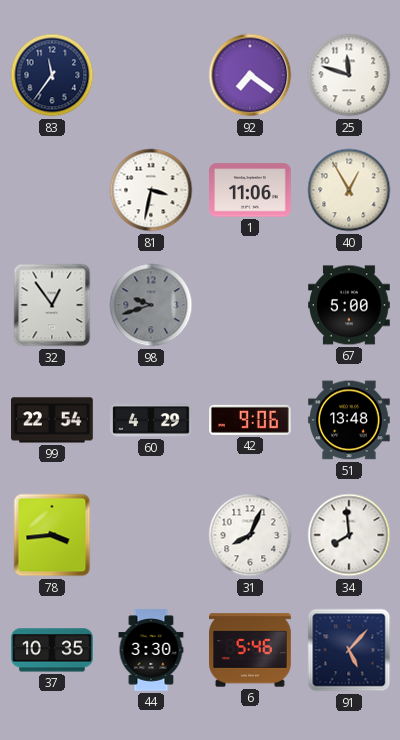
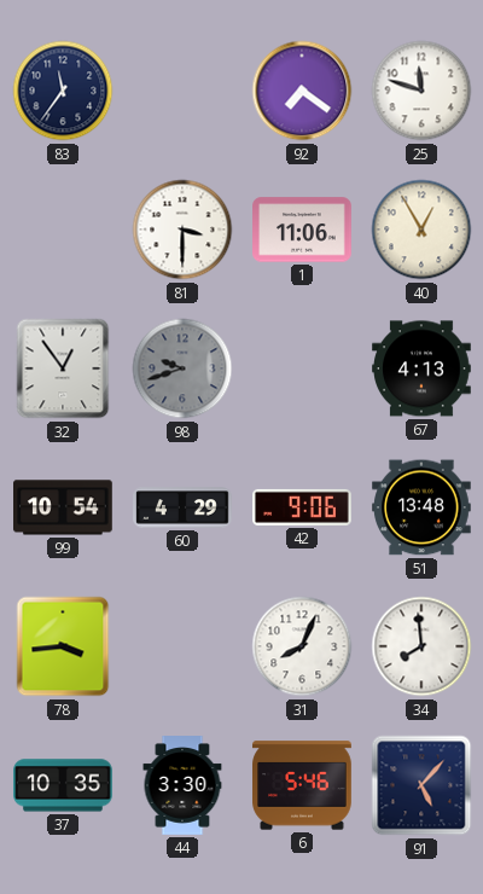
81: 3:32 -> 3:30 (182, 230)
67: 5:00 -> 4:13 (421, 368)
99: 22:54 -> 10:54 (64, 507)
